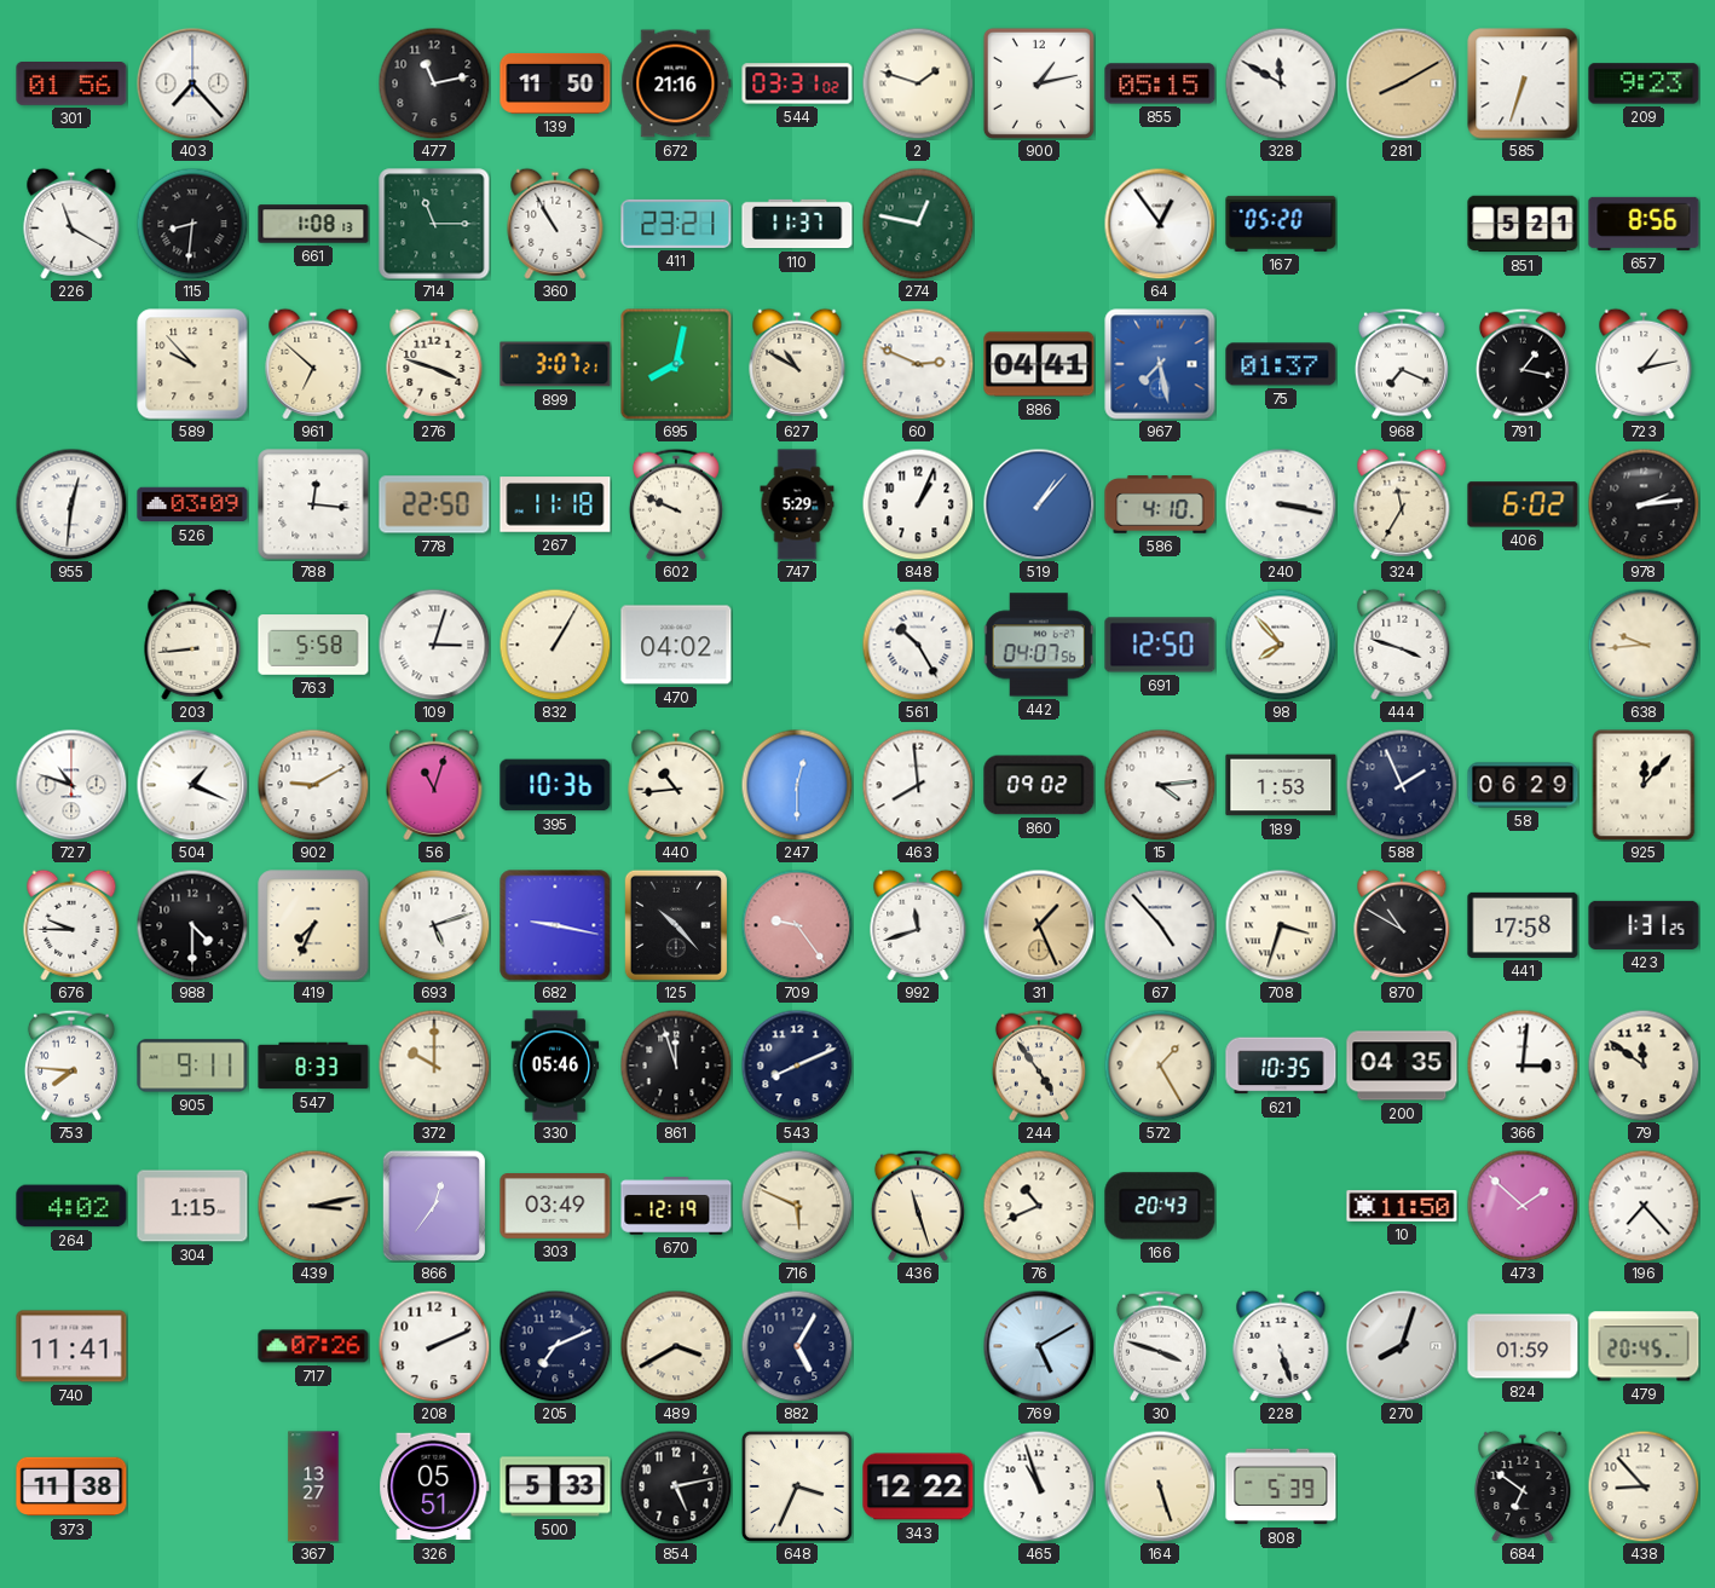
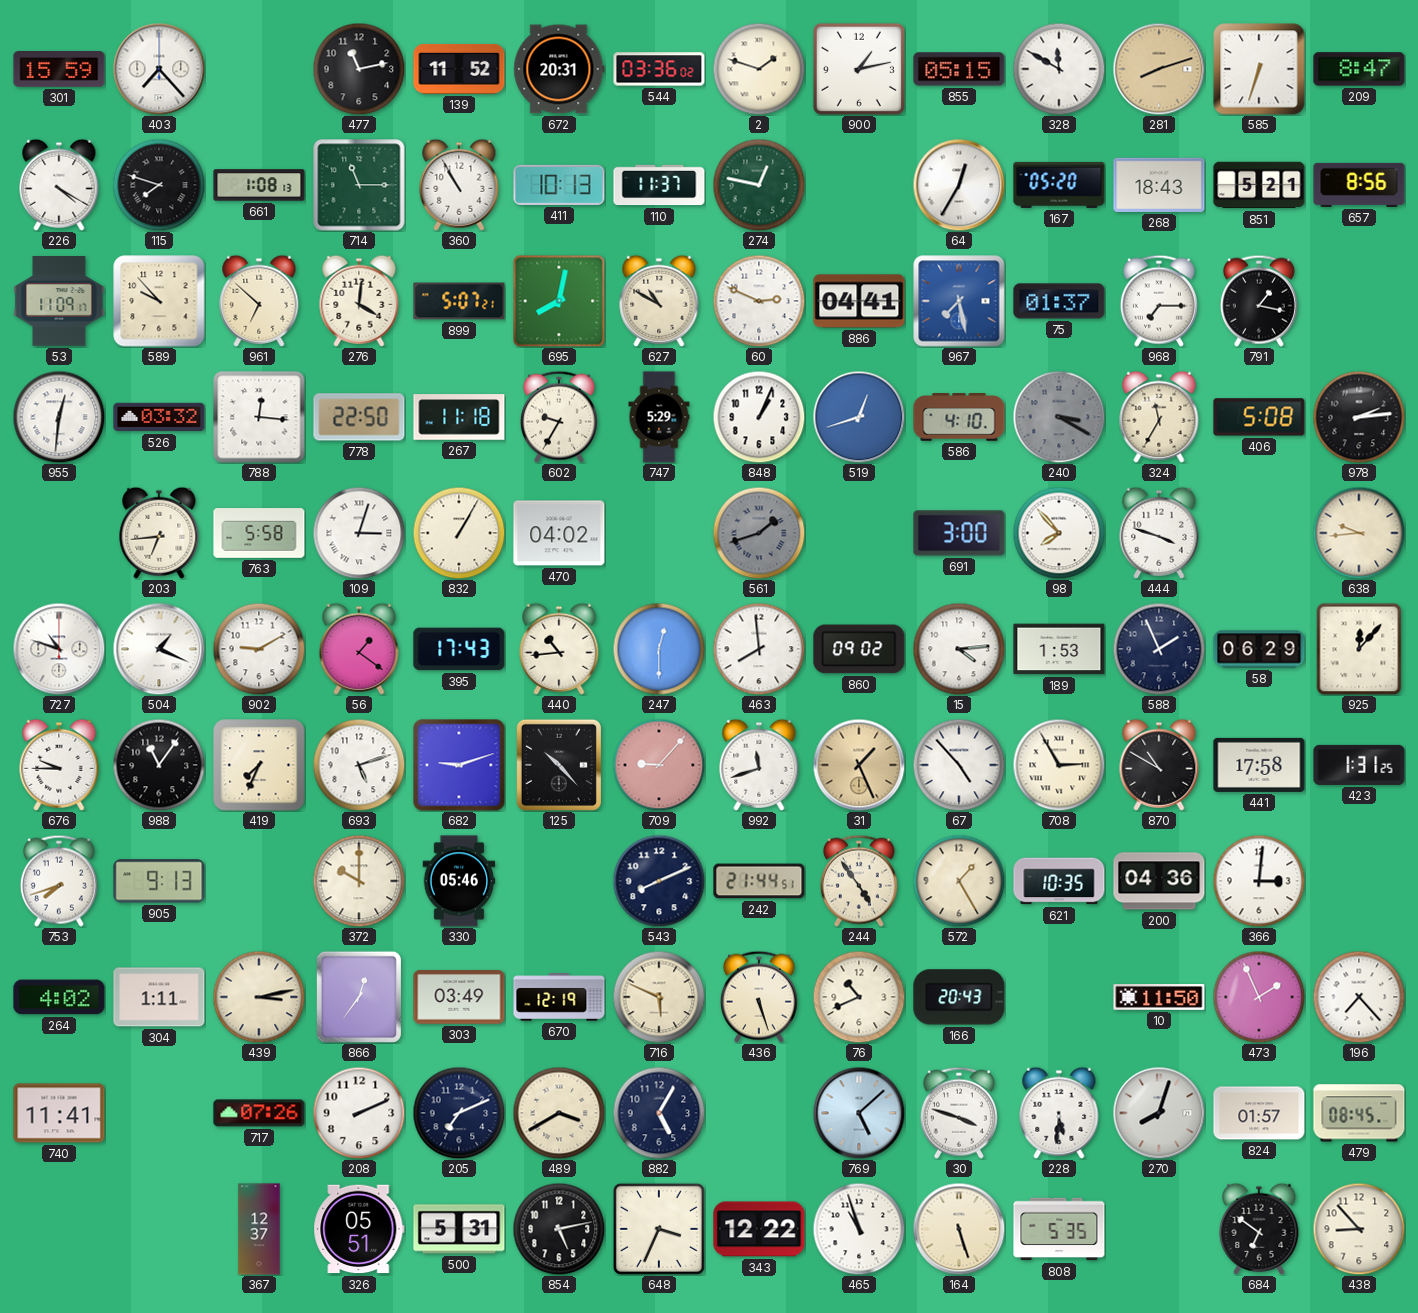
301: 01:56 -> 15:59 (59, 70)
139: 11:50 -> 11:52 (459, 69)
672: 21:16 -> 20:31 (559, 69)
544: 03:31 -> 03:36 (659, 69)
281: 8:10 -> 8:12 (1159, 69)
209: 9:23 -> 8:47 (1359, 69)
226: 11:20 -> 4:20 (59, 185)
115: 8:31 -> 7:48 (159, 185)
411: 23:21 -> 10:13 (559, 185)
64: 12:54 -> 12:35 (959, 185)
268: none -> 18:43 (1159, 185)
53: none -> 11:09 (59, 301)
276: 3:48 -> 4:01 (359, 301)
899: 3:07 -> 5:07 (459, 301)
968: 7:19 -> 7:15 (1159, 301)
723: 1:13 -> none (1644, 364)
526: 03:09 -> 03:32 (159, 417)
602: 9:49 -> 9:35 (559, 417)
519: 1:07 -> 12:42 (859, 417)
240: 3:17 -> 3:20 (1059, 417)
240 dial: white -> grey (1059, 417)
406: 6:02 -> 5:08 (1259, 417)
203: 8:44 -> 6:44 (159, 533)
561: 10:25 -> 1:42 (759, 533)
561 dial: white -> grey (759, 533)
442: 04:07 -> none (1039, 645)
691: 12:50 -> 3:00 (959, 533)
56: 11:03 -> 1:21 (359, 649)
395: 10:36 -> 17:43 (459, 649)
988: 4:30 -> 11:06 (159, 765)
682: 9:17 -> 9:12 (459, 765)
709: 9:24 -> 9:07 (659, 765)
708: 3:33 -> 2:55 (1059, 765)
753: 7:46 -> 7:42 (59, 881)
905: 9:11 -> 9:13 (159, 881)
547: 8:33 -> none (313, 1066)
861: 11:57 -> none (676, 1066)
242: none -> 21:44 (759, 881)
200: 04:35 -> 04:36 (1159, 881)
79: 11:51 -> none (1644, 1066)
304: 1:15 -> 1:11 (159, 997)
436: 11:27 -> 5:27 (759, 997)
473: 1:52 -> 1:56 (1259, 997)
769: 5:10 -> 5:08 (859, 1113)
228: 5:27 -> 5:31 (1059, 1113)
824: 01:59 -> 01:57 (1259, 1113)
479: 20:45 -> 08:45 (1359, 1113)
373: 11:38 -> none (71, 1486)
367: 13:27 -> 12:37 (259, 1229)
500: 5:33 -> 5:31 (459, 1229)
808: 5:39 -> 5:35 (1059, 1229)
